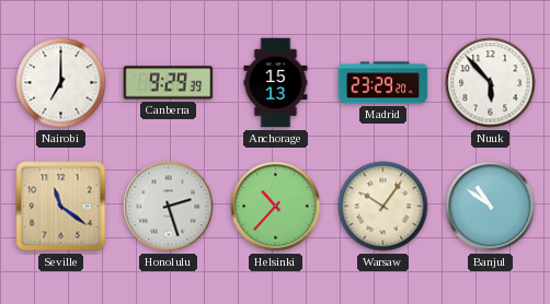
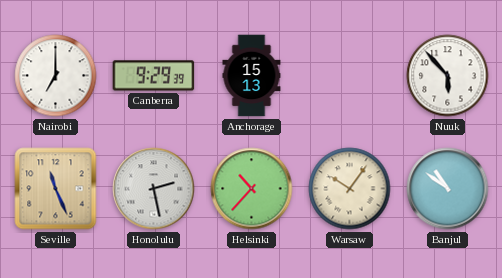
Madrid: 23:29 -> none (383, 83)
Seville: 11:21 -> 11:26 (56, 189)
Honolulu: 2:27 -> 2:28 (154, 189)
